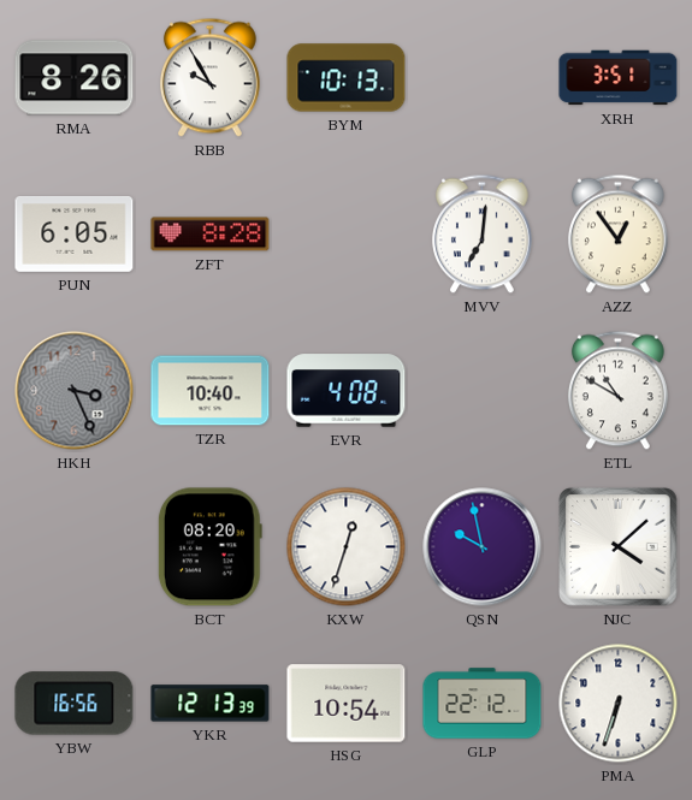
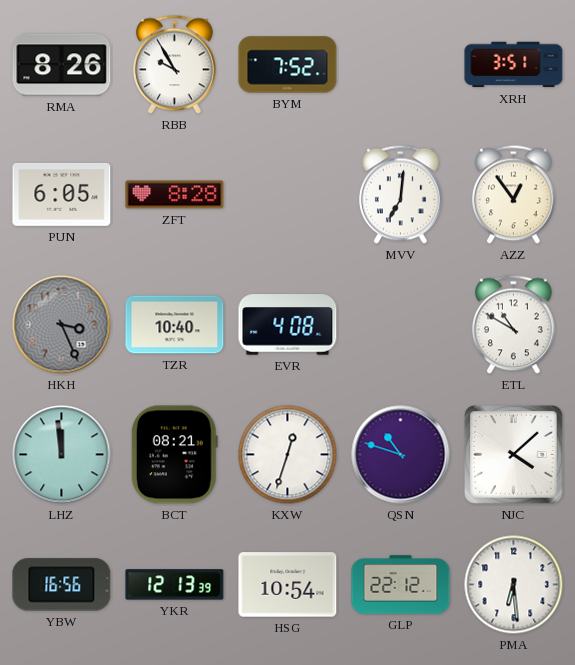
BYM: 10:13 -> 7:52 (288, 65)
LHZ: none -> 11:59 (62, 455)
BCT: 08:20 -> 08:21 (174, 455)
QSN: 9:58 -> 10:48 (401, 455)
PMA: 6:33 -> 6:29 (514, 585)
